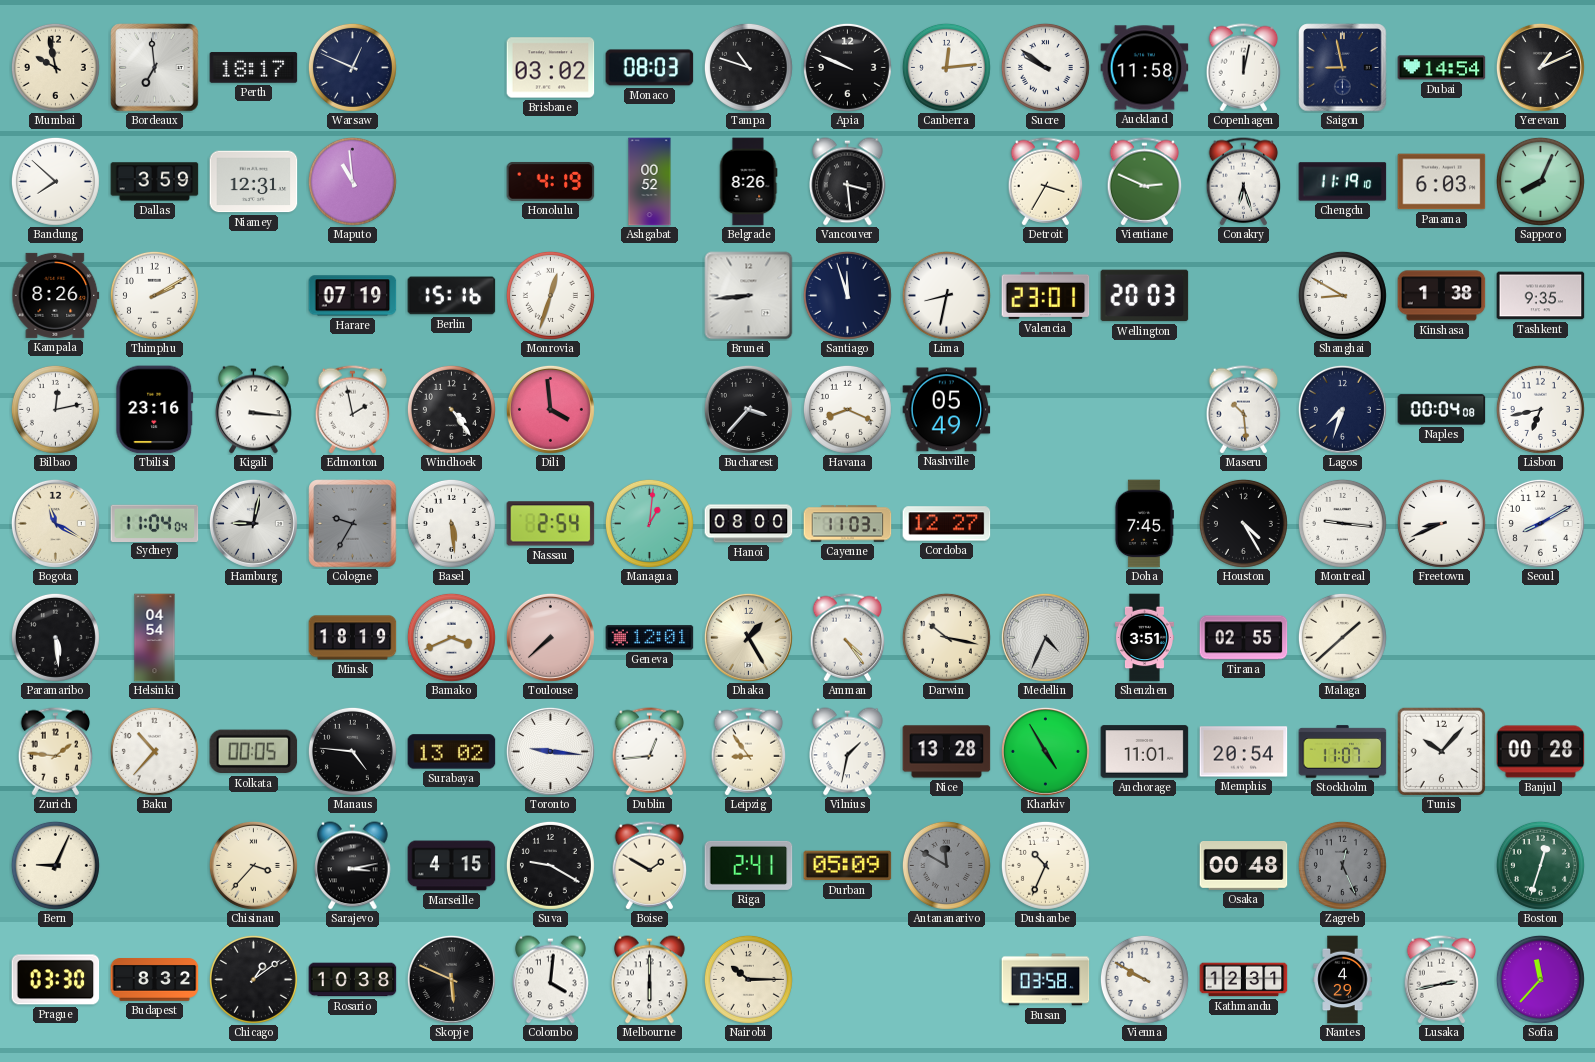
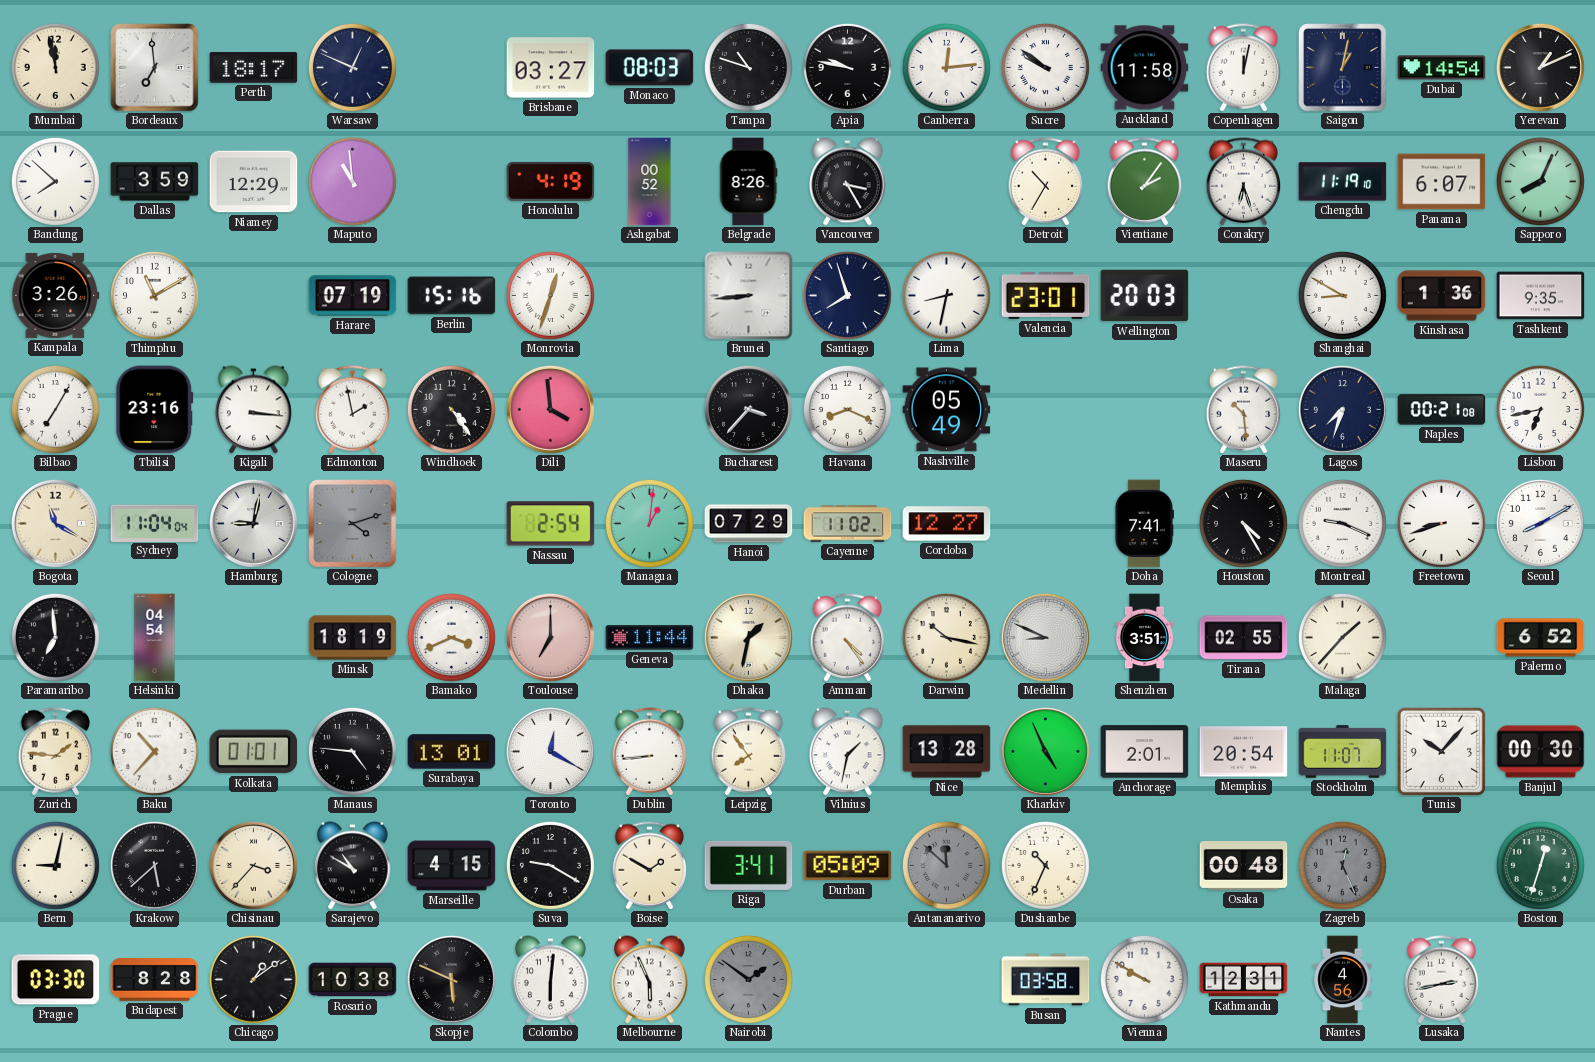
Mumbai: 9:58 -> 11:58 (55, 67)
Brisbane: 03:02 -> 03:27 (551, 68)
Apia: 9:49 -> 9:47 (847, 67)
Saigon: 8:58 -> 1:02 (1343, 68)
Niamey: 12:31 -> 12:29 (254, 182)
Vancouver: 3:29 -> 3:25 (848, 182)
Detroit: 3:35 -> 10:35 (1046, 182)
Vientiane: 2:49 -> 2:06 (1145, 182)
Panama: 6:03 -> 6:07 (1442, 182)
Kampala: 8:26 -> 3:26 (56, 295)
Thimphu: 2:10 -> 11:10 (154, 295)
Santiago: 11:57 -> 7:57 (847, 295)
Kinshasa: 1:38 -> 1:36 (1442, 296)
Bilbao: 12:13 -> 7:05 (55, 409)
Naples: 00:04 -> 00:21 (1442, 410)
Cologne: 9:35 -> 4:12 (353, 524)
Basel: 5:29 -> none (451, 523)
Hanoi: 08:00 -> 07:29 (749, 524)
Cayenne: 11:03 -> 11:02 (848, 524)
Doha: 7:45 -> 7:41 (1144, 524)
Montreal: 9:16 -> 9:19 (1342, 523)
Freetown: 8:41 -> 8:42 (1441, 523)
Paramaribo: 5:29 -> 6:59 (55, 637)
Toulouse: 7:38 -> 7:00 (550, 637)
Geneva: 12:01 -> 11:44 (650, 638)
Dhaka: 1:25 -> 1:32 (748, 637)
Medellin: 4:34 -> 8:49 (1045, 637)
Malaga: 1:38 -> 1:37 (1342, 637)
Palermo: none -> 6:52 (1541, 638)
Kolkata: 00:05 -> 01:01 (254, 752)
Surabaya: 13:02 -> 13:01 (452, 752)
Toronto: 9:16 -> 12:20 (550, 751)
Dublin: 12:44 -> 8:44 (650, 752)
Leipzig: 8:54 -> 7:54 (749, 752)
Kharkiv: 4:55 -> 4:56 (1045, 751)
Anchorage: 11:01 -> 2:01 (1145, 752)
Banjul: 00:28 -> 00:30 (1541, 752)
Bern: 9:04 -> 9:02 (55, 865)
Krakow: none -> 5:38 (154, 865)
Sarajevo: 3:13 -> 10:50 (353, 866)
Riga: 2:41 -> 3:41 (749, 865)
Antananarivo: 11:50 -> 11:52 (946, 865)
Budapest: 8:32 -> 8:28 (155, 980)
Colombo: 4:01 -> 6:01 (551, 980)
Melbourne: 6:00 -> 5:56 (650, 980)
Nairobi: 10:15 -> 1:51 (748, 979)
Nairobi dial: cream -> grey (748, 979)
Nantes: 4:29 -> 4:56 (1343, 980)
Sofia: 11:37 -> none (1540, 979)
